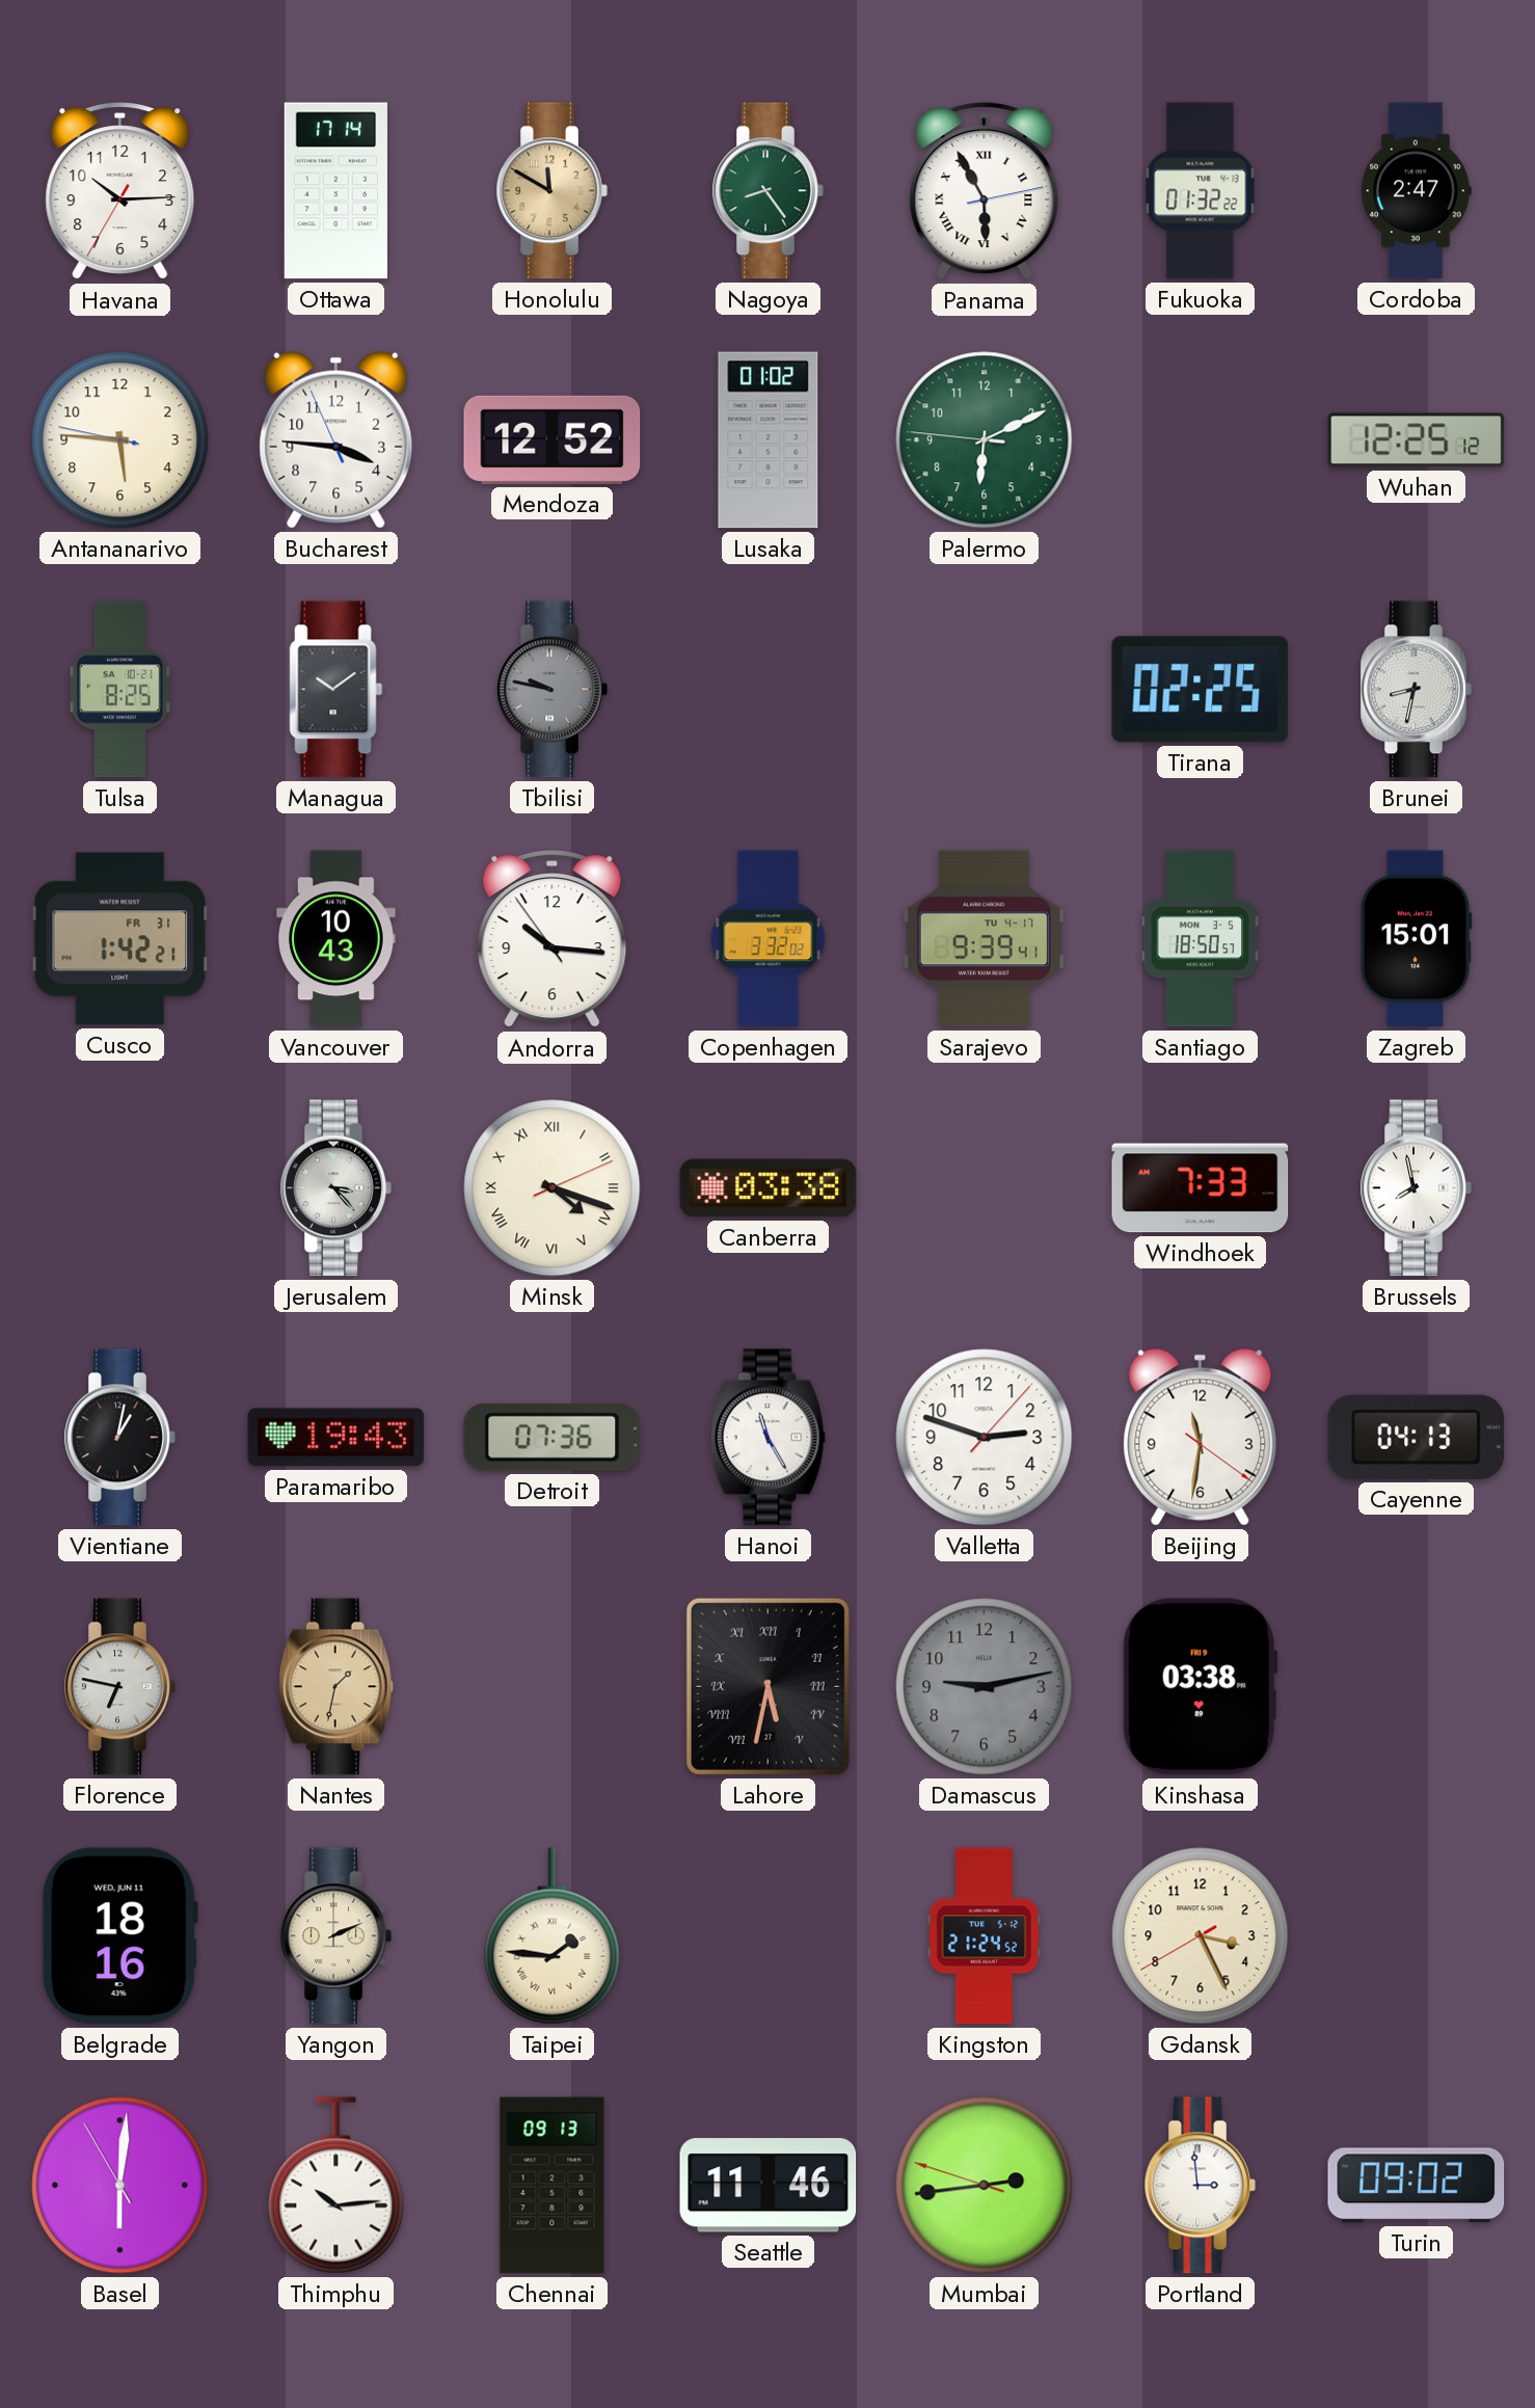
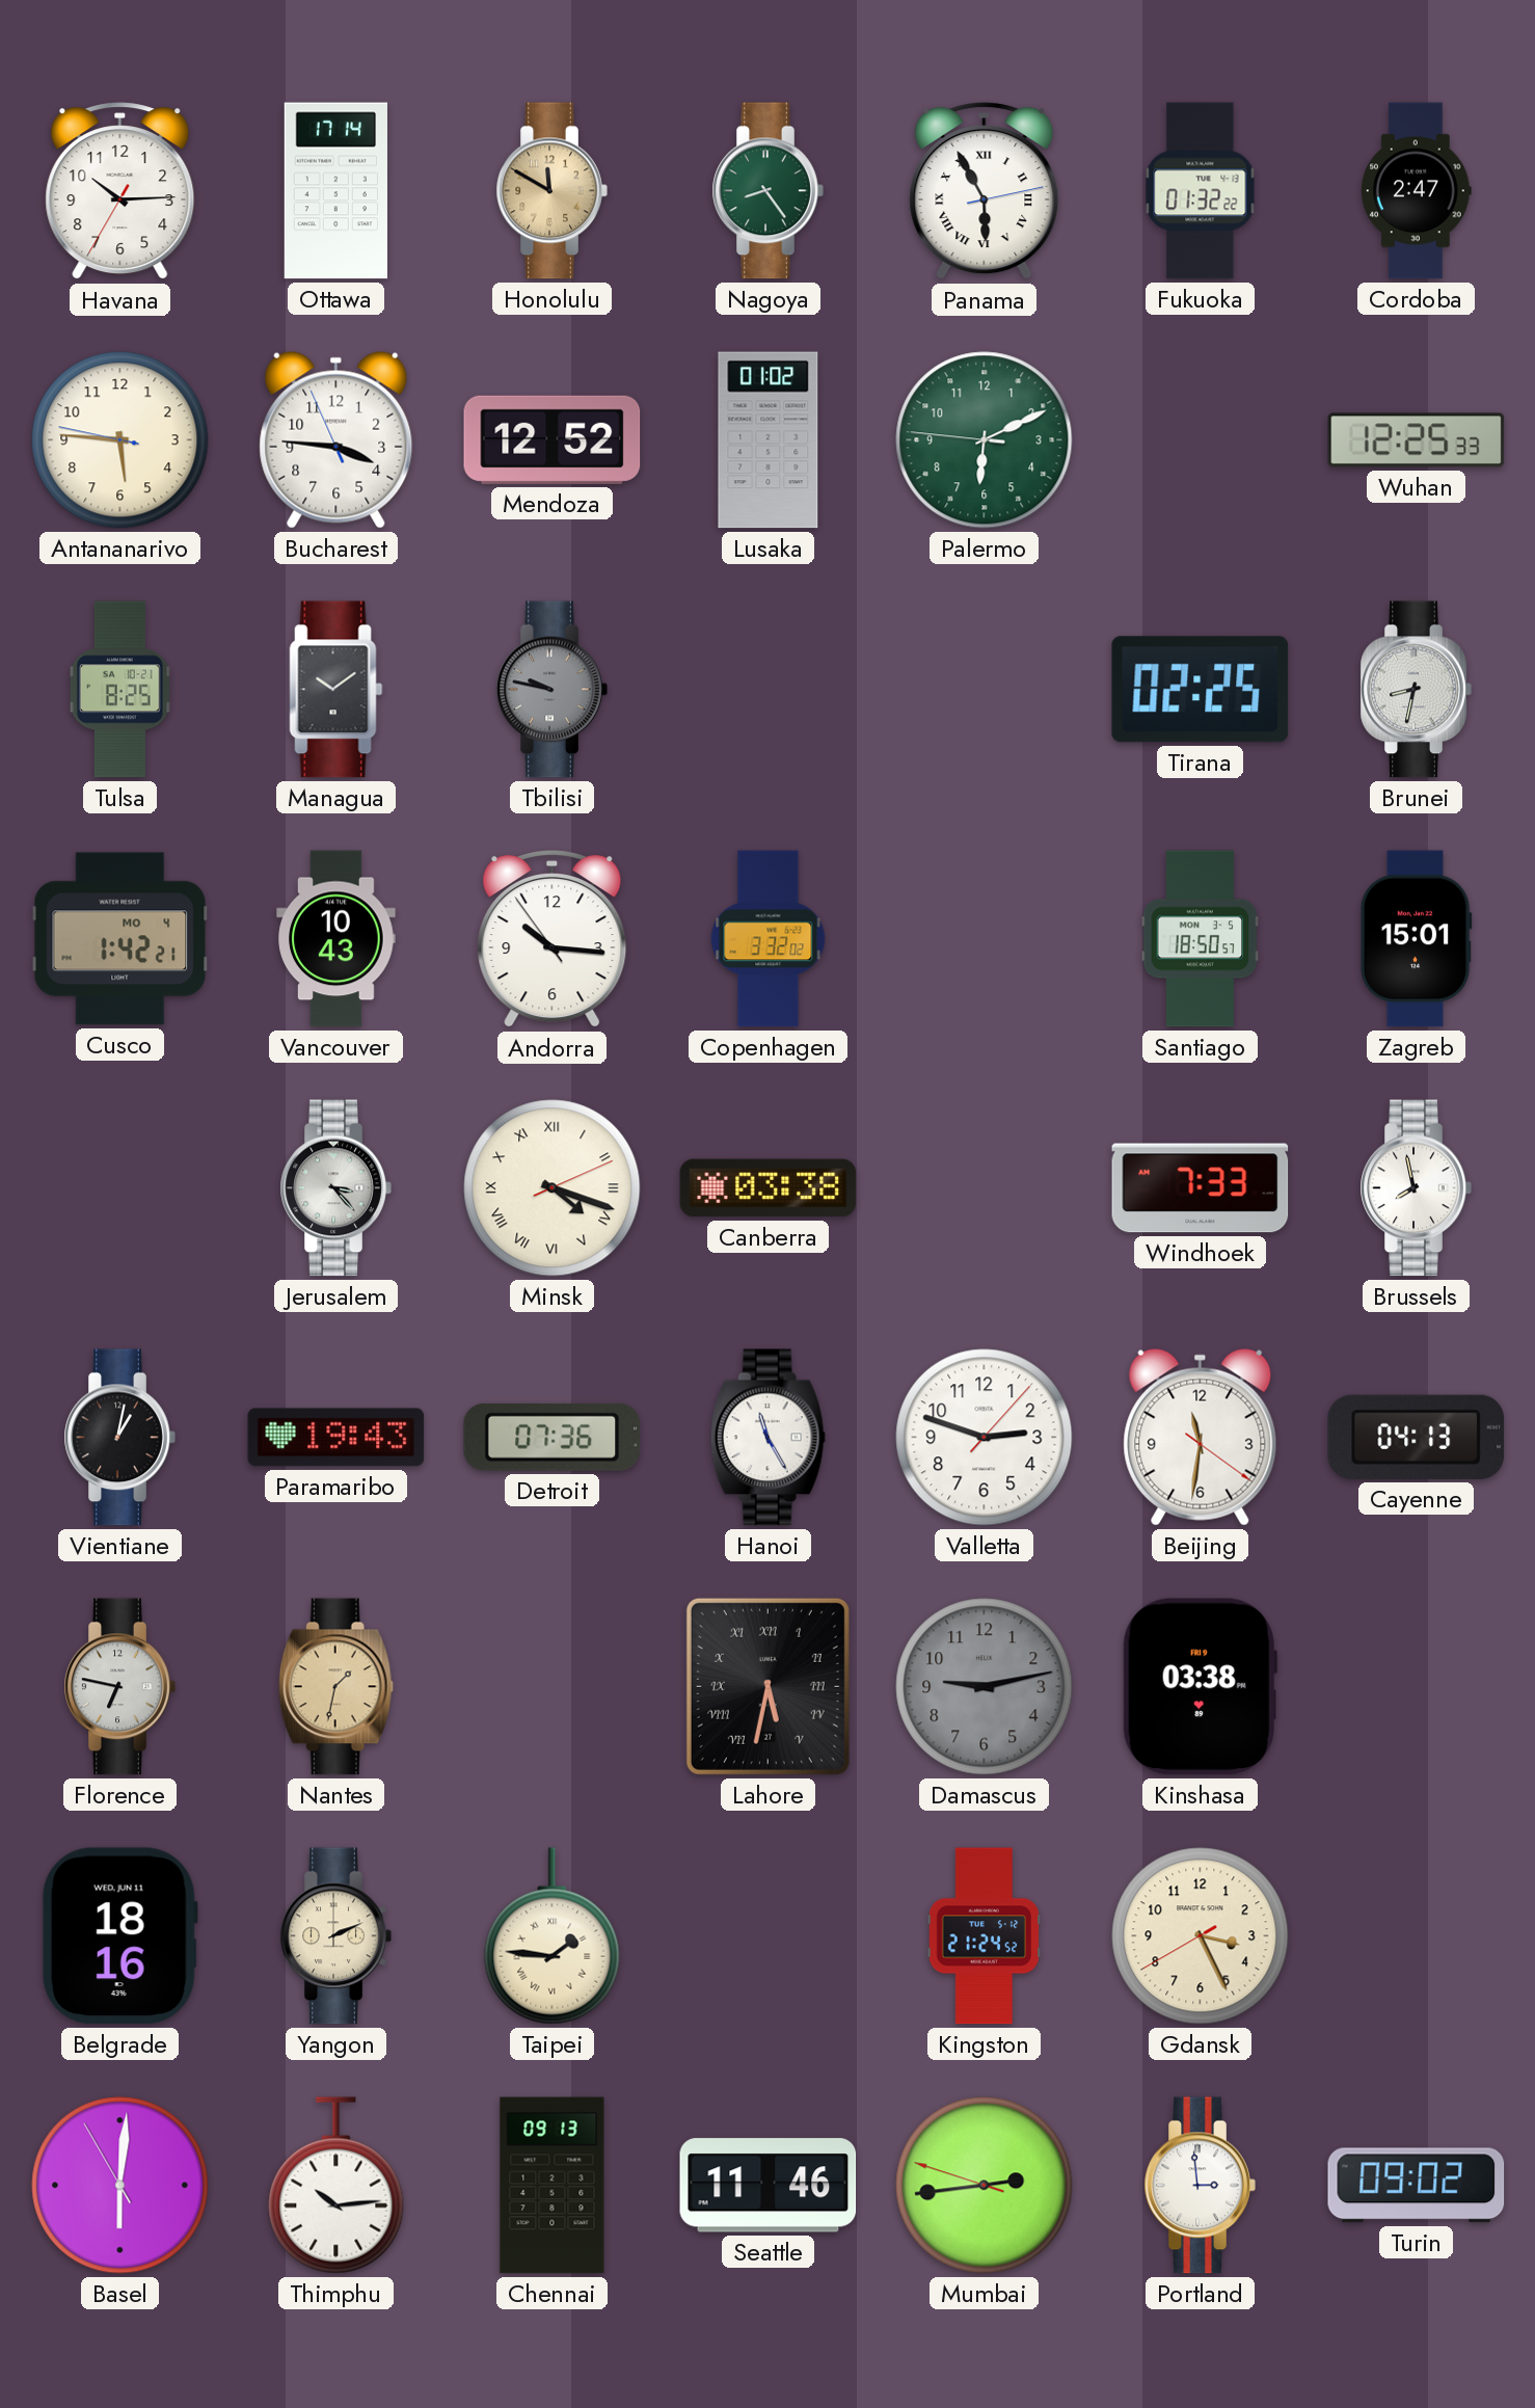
Wuhan: 12:25:12 -> 12:25:33 (1417, 440)
Cusco date: FR 31 -> MO 4 (120, 939)
Sarajevo: 9:39 -> none (984, 939)
